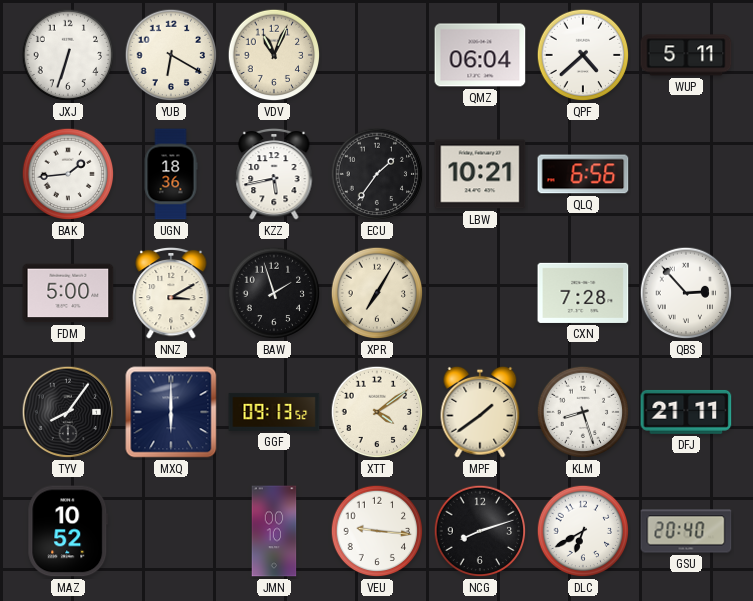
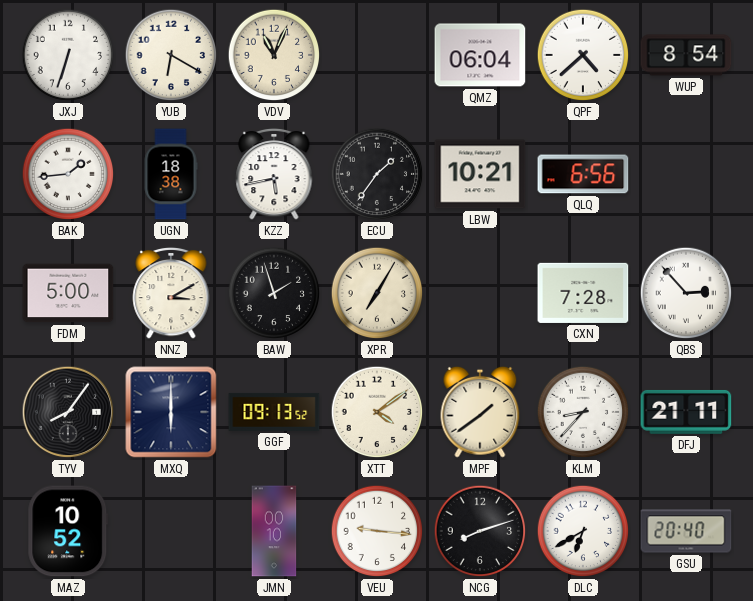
WUP: 5:11 -> 8:54 (686, 55)
UGN: 18:36 -> 18:38 (171, 174)
KLM: 8:27 -> 8:37 (583, 412)
